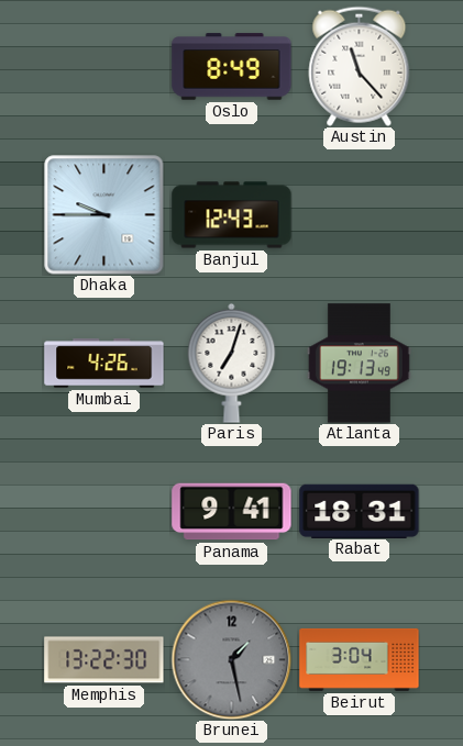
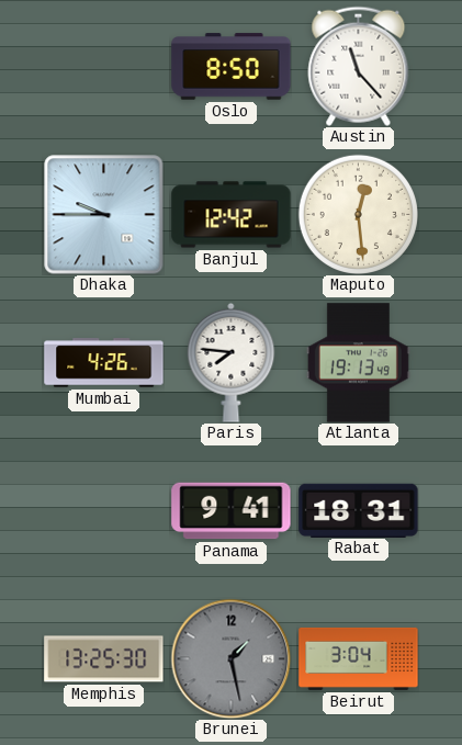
Oslo: 8:49 -> 8:50 (232, 67)
Banjul: 12:43 -> 12:42 (232, 215)
Maputo: none -> 12:29 (358, 214)
Paris: 7:03 -> 7:46 (232, 362)
Memphis: 13:22 -> 13:25 (104, 659)
